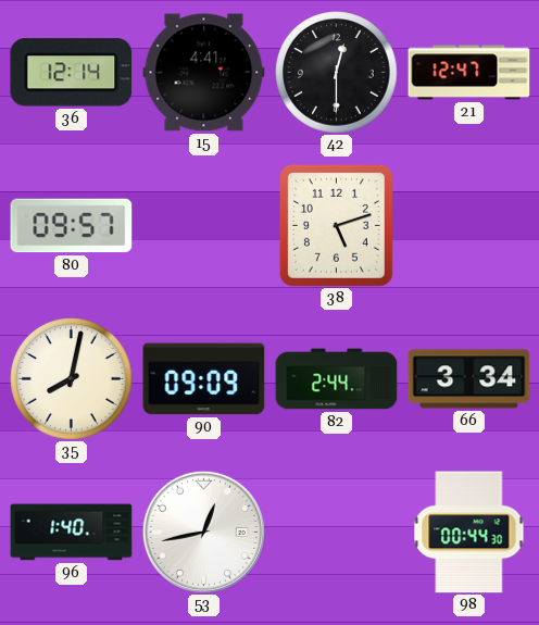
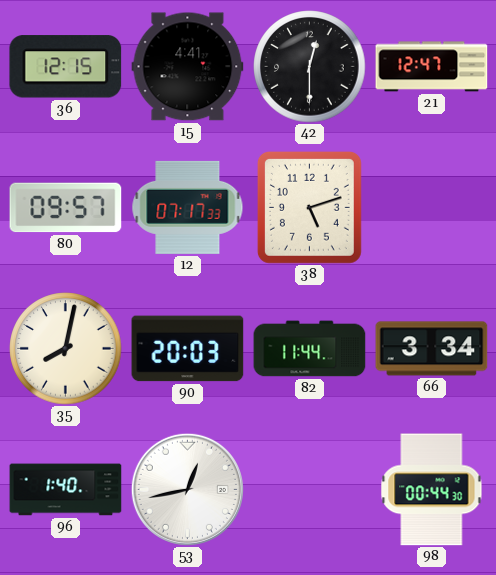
36: 12:14 -> 12:15 (66, 67)
12: none -> 07:17 (188, 207)
90: 09:09 -> 20:03 (188, 349)
82: 2:44 -> 11:44 (310, 349)
